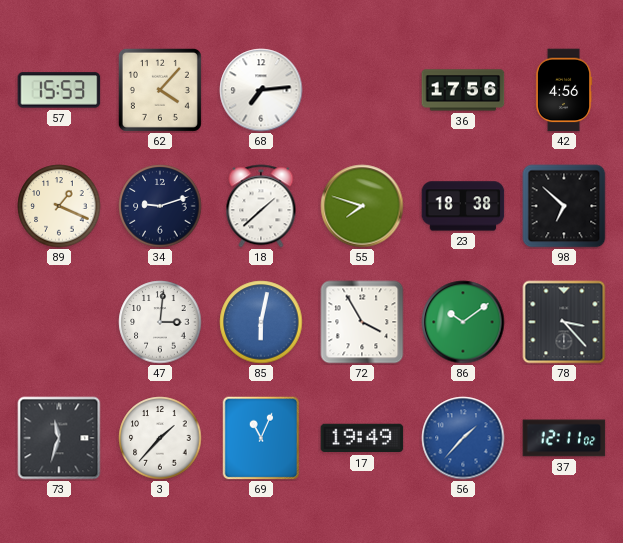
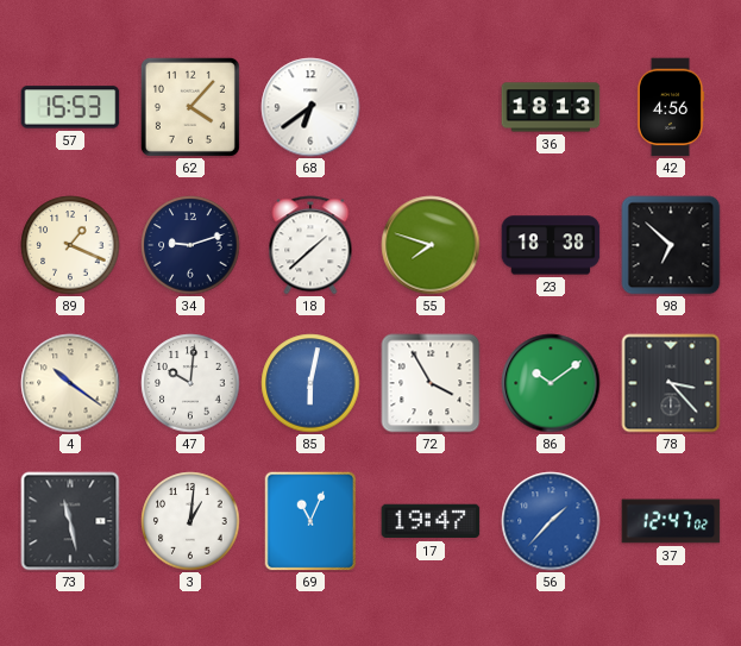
68: 7:14 -> 6:39 (310, 107)
36: 17:56 -> 18:13 (551, 107)
4: none -> 10:21 (70, 383)
47: 3:01 -> 10:01 (190, 383)
73: 11:33 -> 11:28 (70, 521)
3: 1:37 -> 1:01 (190, 521)
17: 19:49 -> 19:47 (431, 521)
37: 12:11 -> 12:47 (671, 521)
